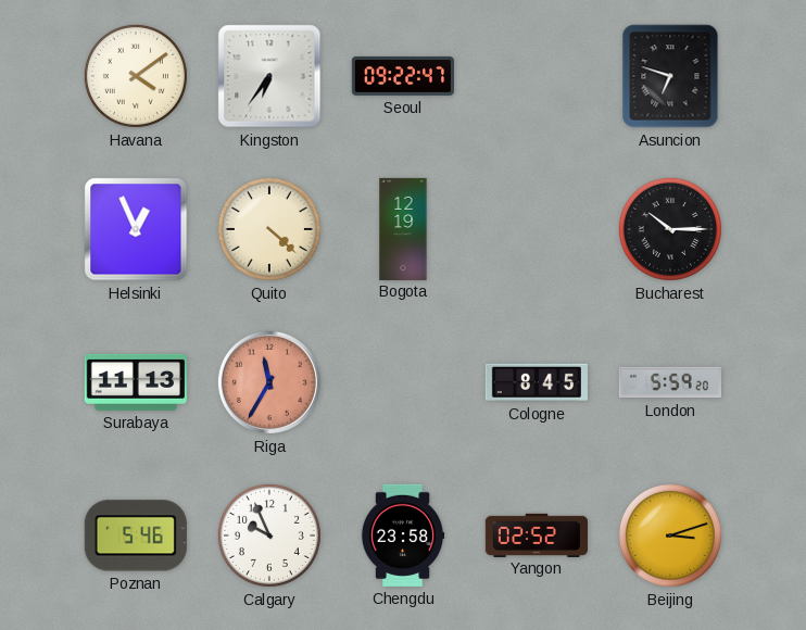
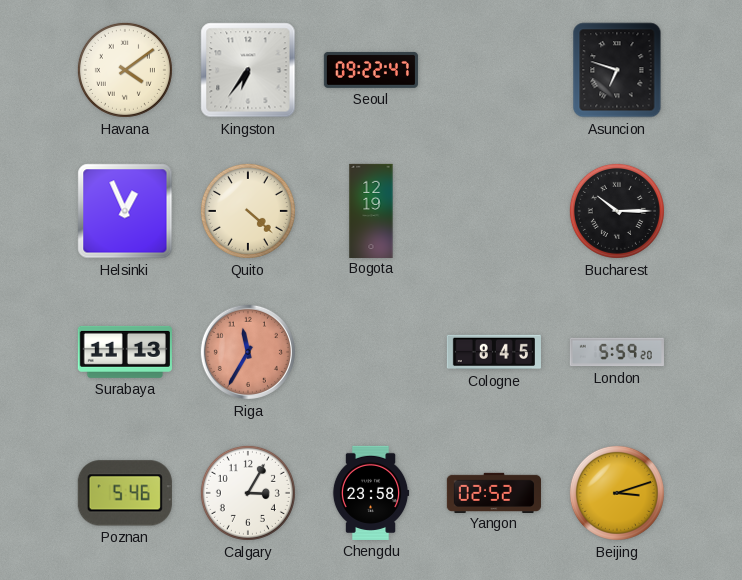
Calgary: 9:56 -> 3:05 (248, 493)
